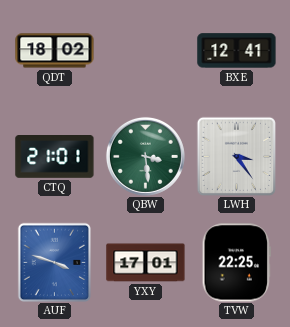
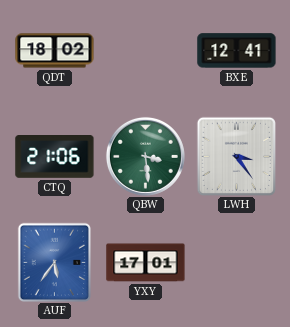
CTQ: 21:01 -> 21:06 (55, 157)
AUF: 3:48 -> 5:36 (54, 262)
TVW: 22:25 -> none (236, 263)
